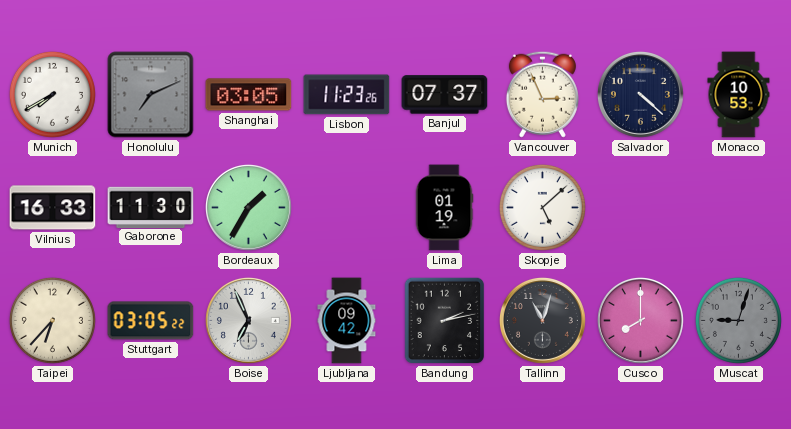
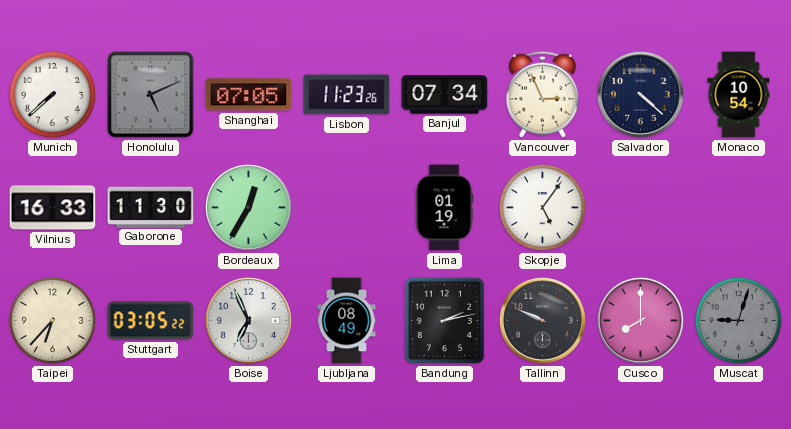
Munich: 7:40 -> 7:38 (52, 94)
Honolulu: 7:11 -> 5:11 (151, 95)
Shanghai: 03:05 -> 07:05 (249, 95)
Banjul: 07:37 -> 07:34 (445, 95)
Monaco: 10:53 -> 10:54 (739, 95)
Bordeaux: 1:35 -> 12:35 (248, 207)
Skopje: 5:08 -> 5:06 (542, 207)
Ljubljana: 09:42 -> 08:49 (347, 321)
Tallinn: 11:03 -> 9:49 (542, 320)
